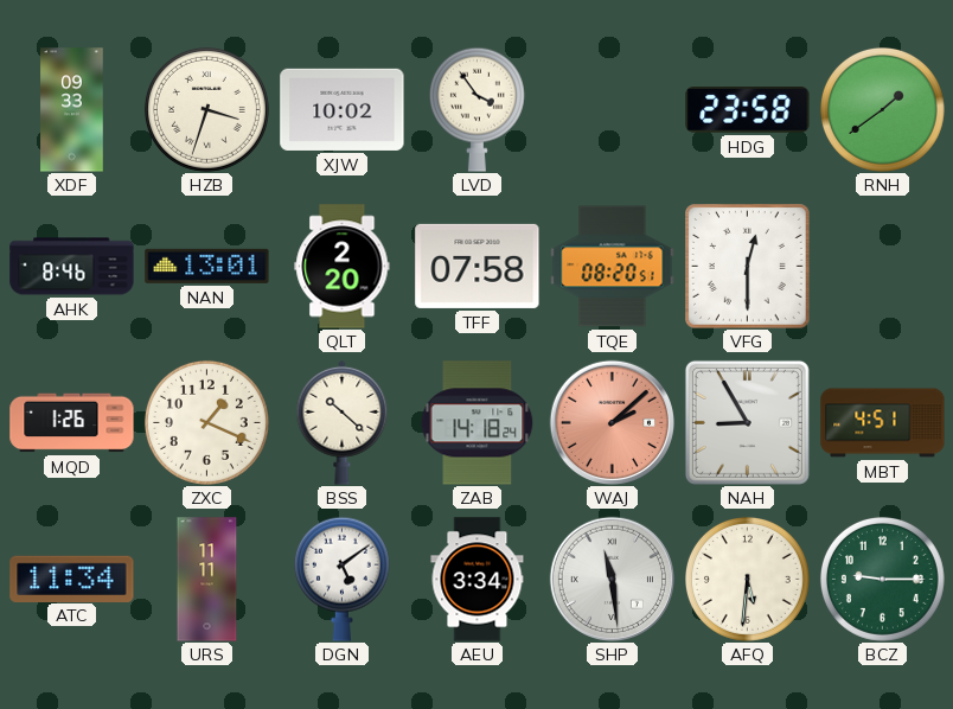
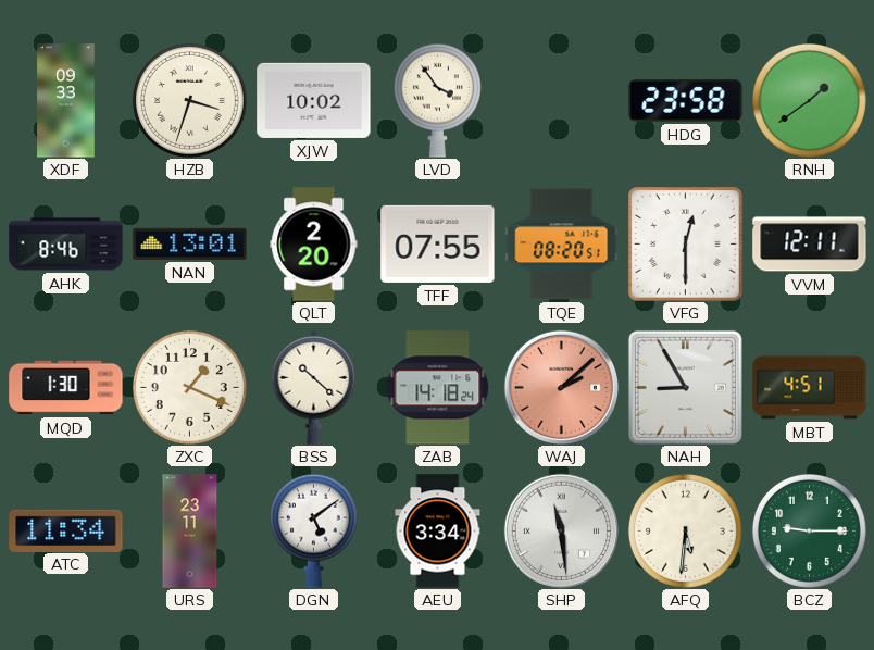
TFF: 07:58 -> 07:55 (438, 243)
VVM: none -> 12:11 (810, 245)
MQD: 1:26 -> 1:30 (66, 388)
URS: 11:11 -> 23:11 (190, 532)
